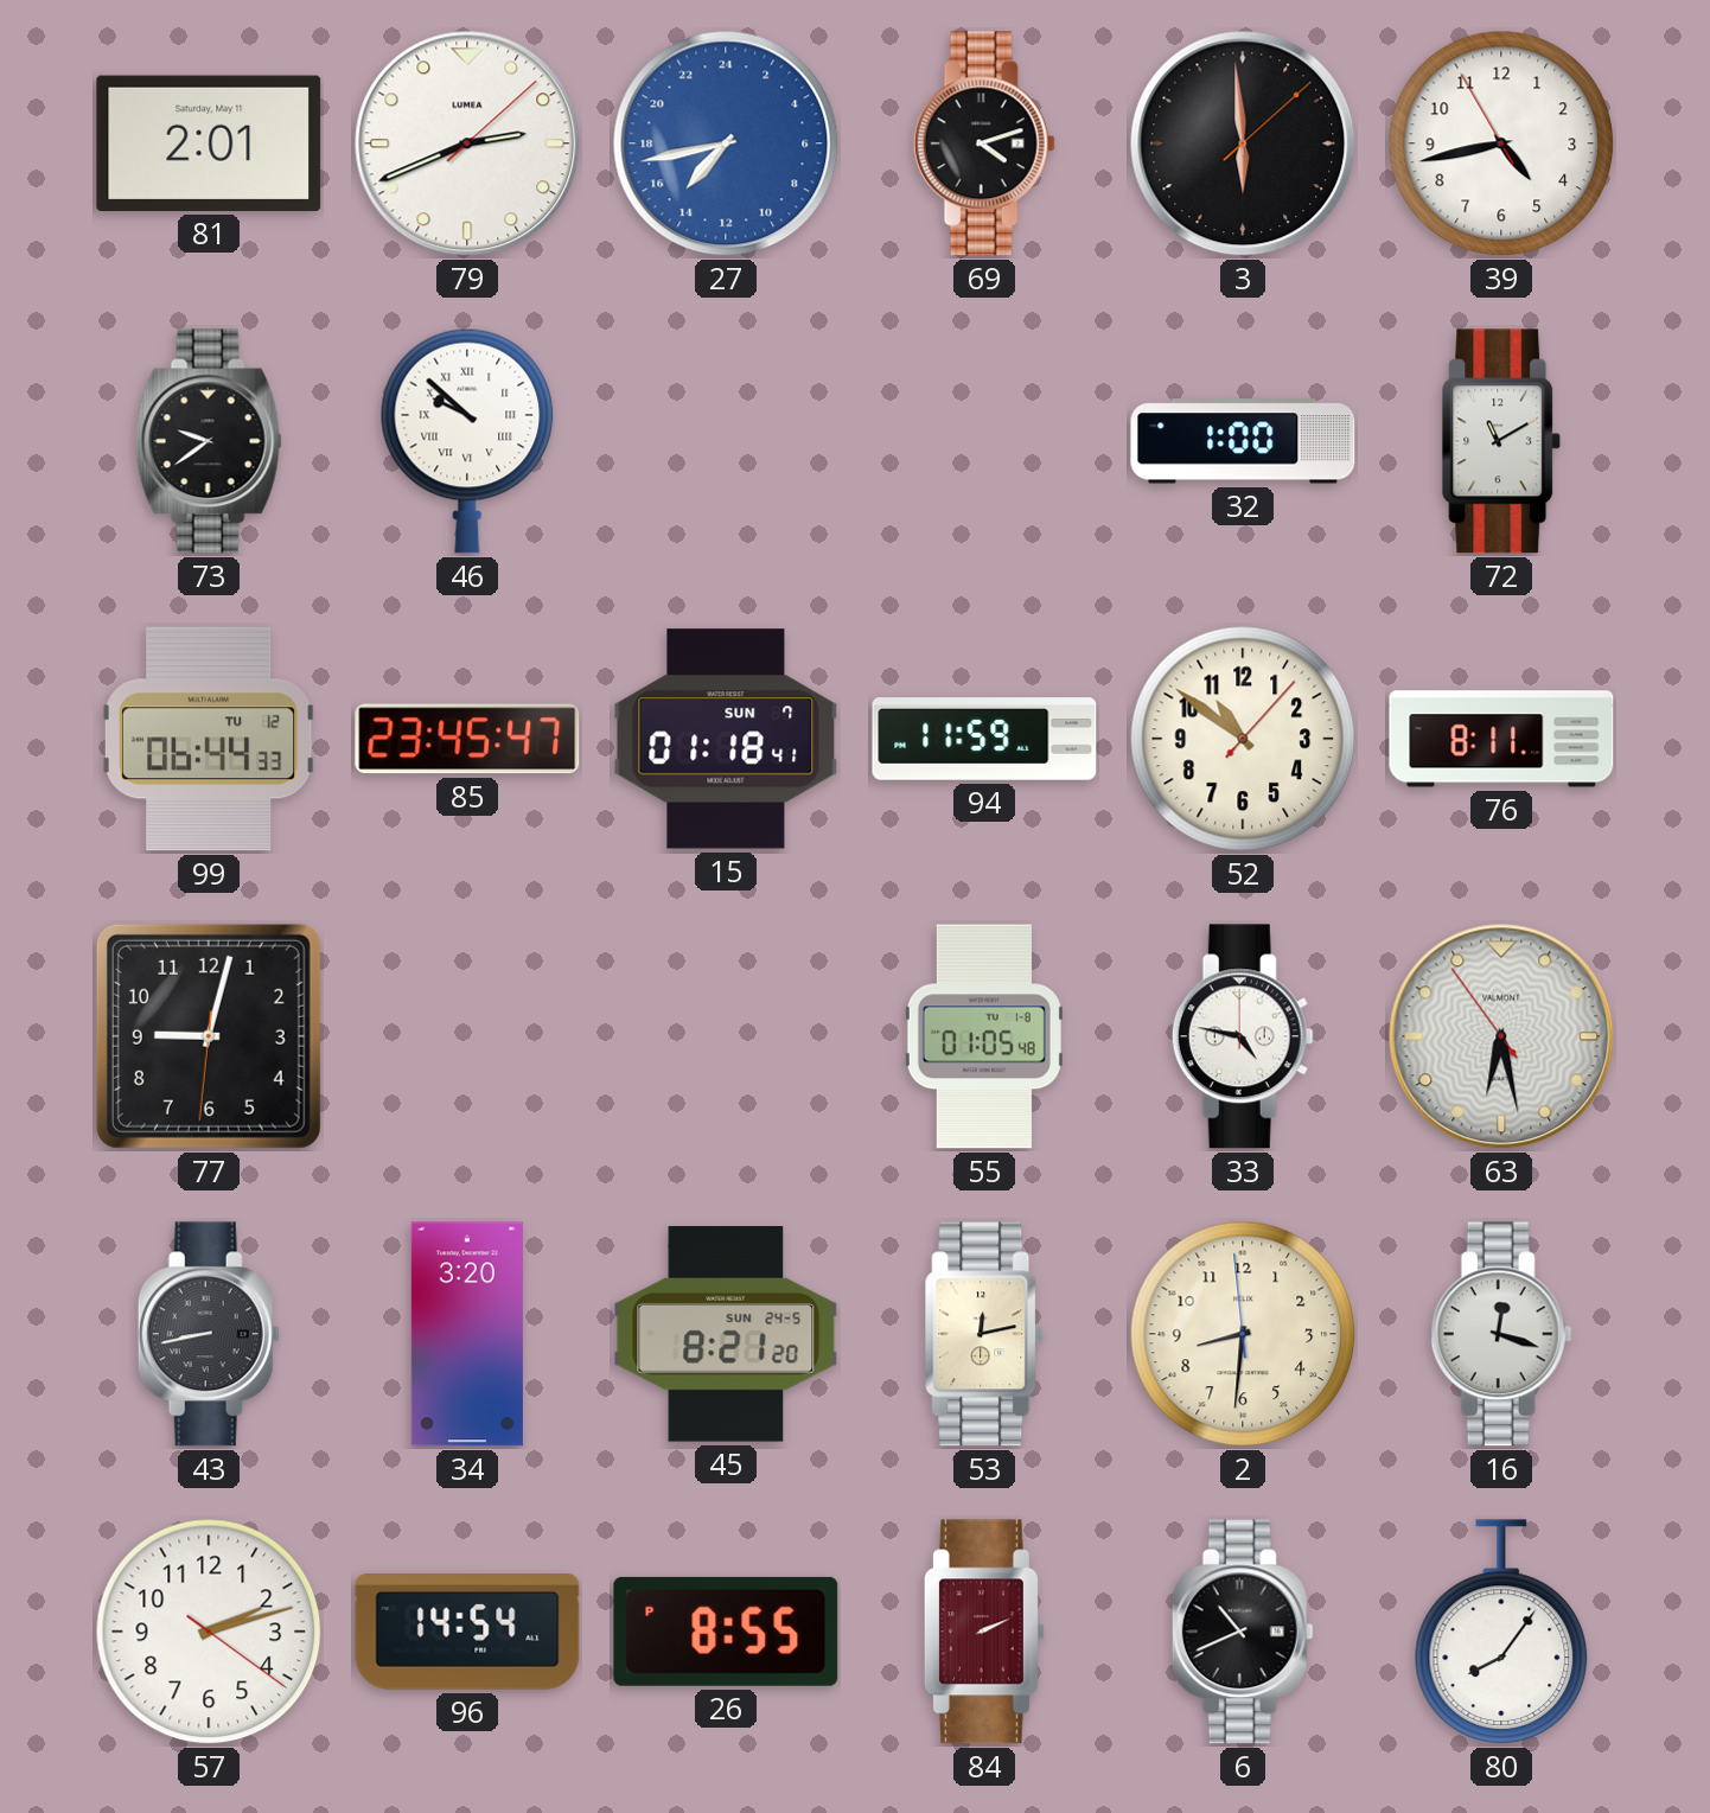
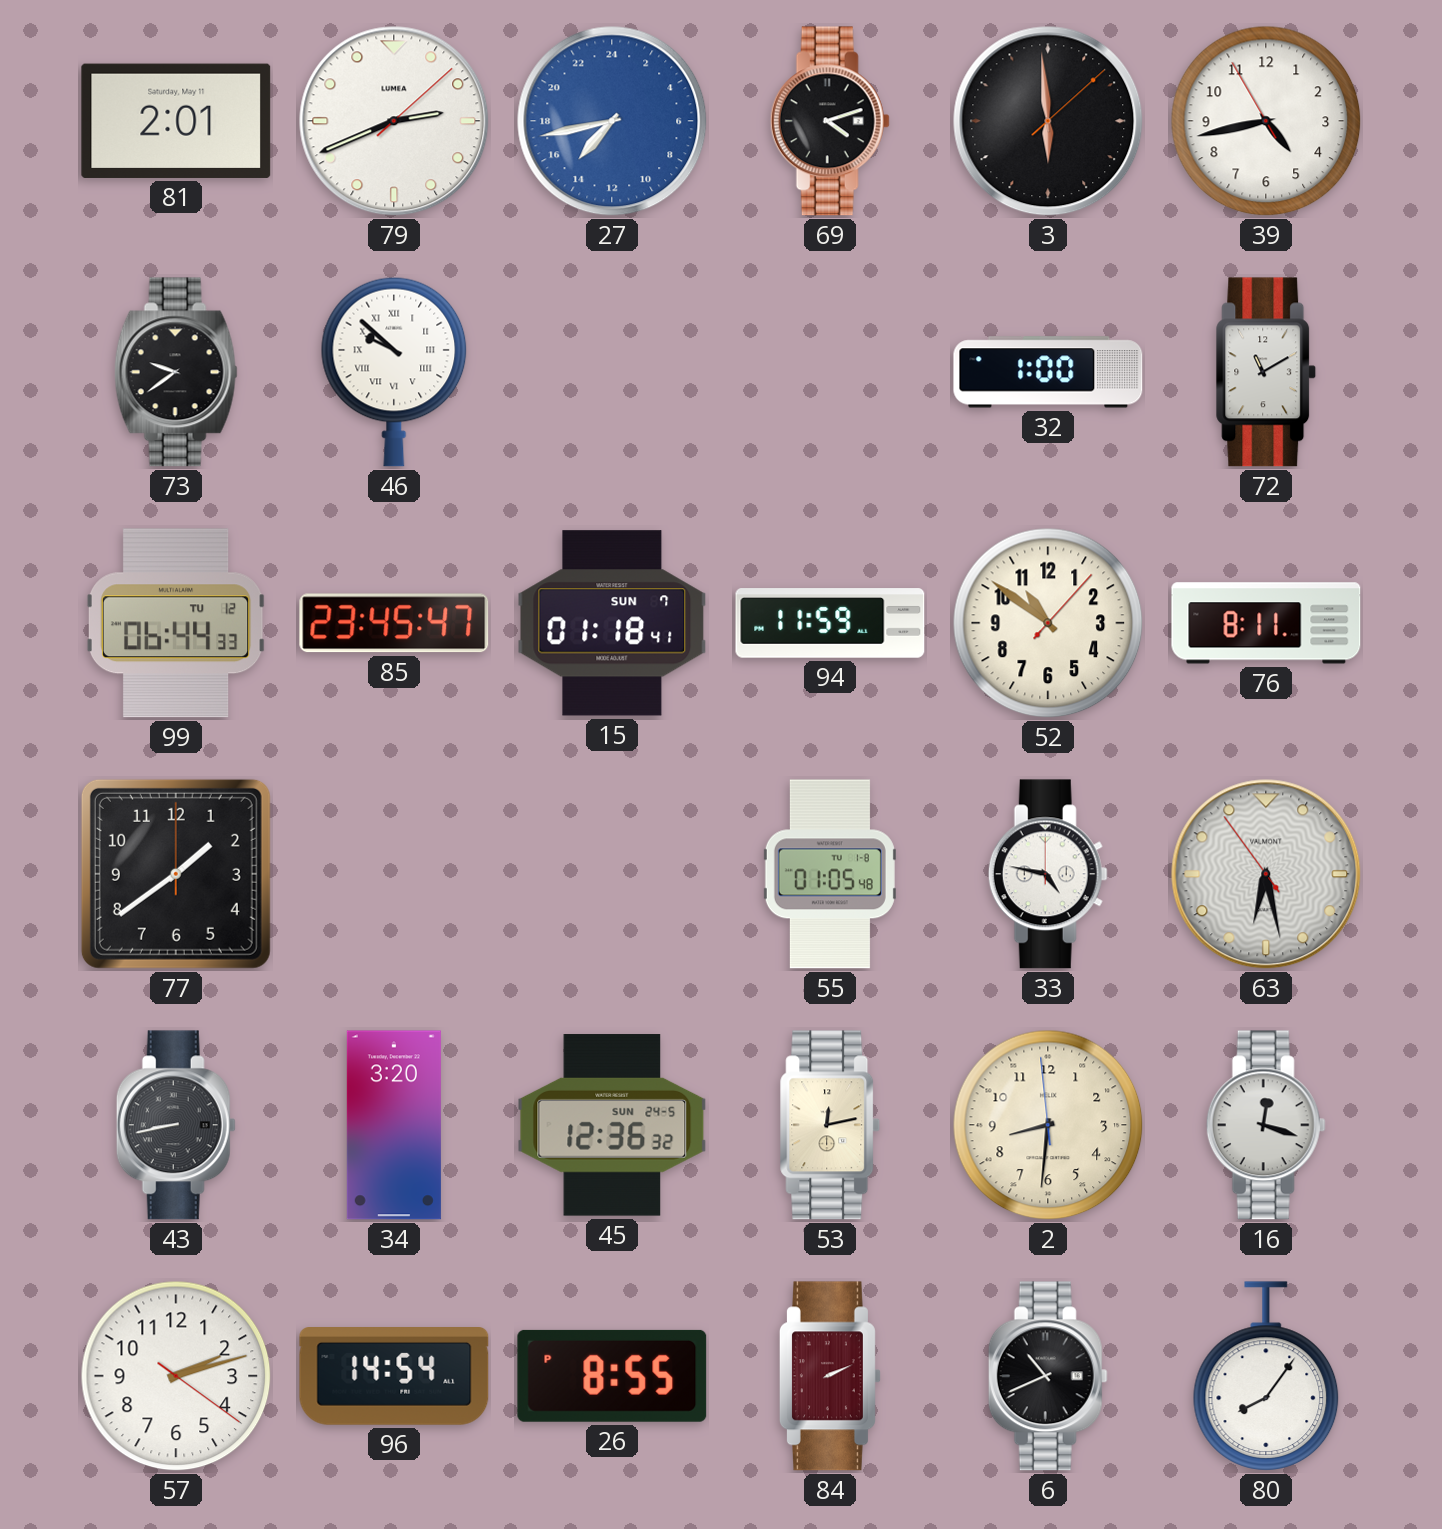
77: 9:02 -> 1:39 (176, 874)
45: 8:21 -> 12:36 (612, 1125)
